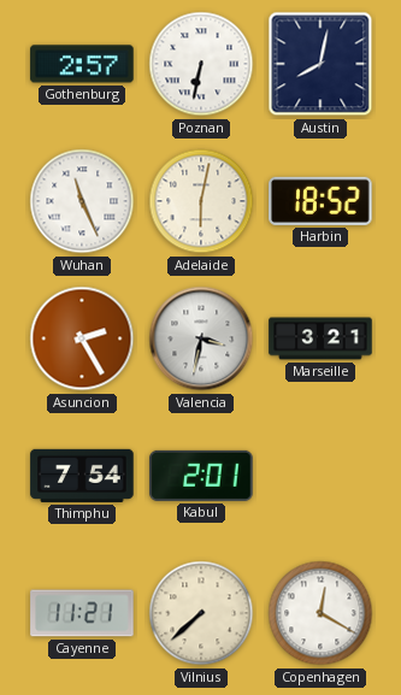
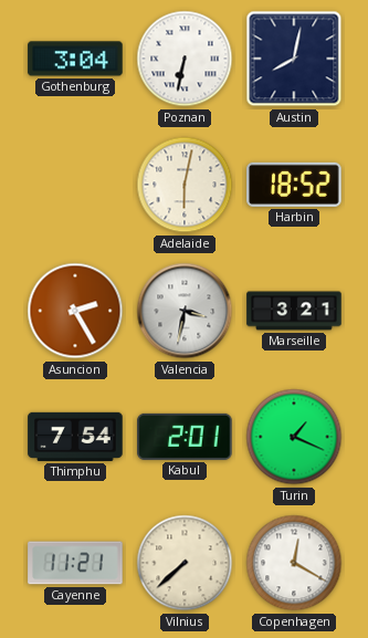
Gothenburg: 2:57 -> 3:04 (75, 59)
Wuhan: 11:26 -> none (82, 201)
Turin: none -> 1:19 (294, 437)
